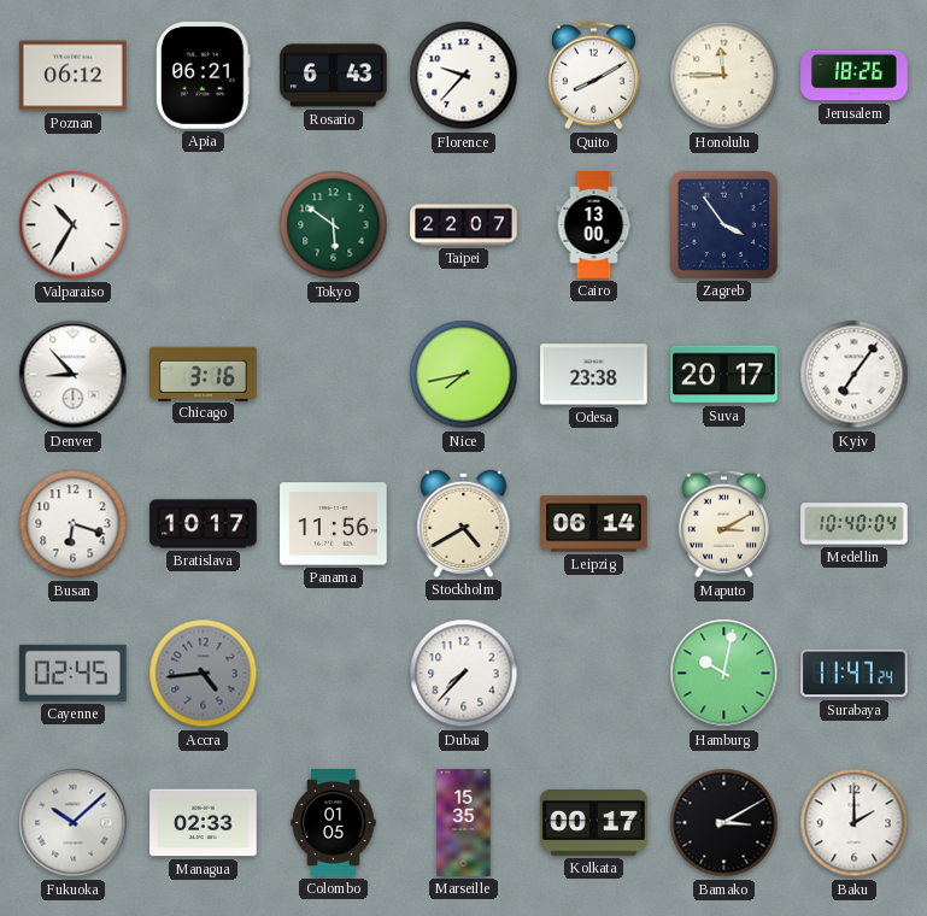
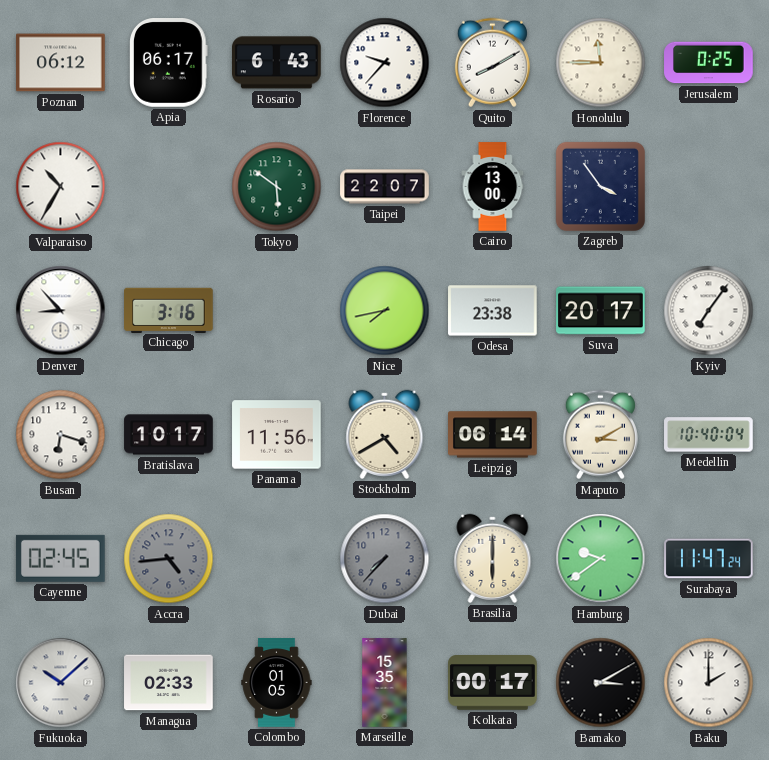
Apia: 06:21 -> 06:17 (169, 63)
Jerusalem: 18:26 -> 0:25 (709, 63)
Dubai dial: white -> grey (385, 559)
Brasilia: none -> 6:00 (493, 558)
Hamburg: 10:02 -> 9:39 (601, 559)
